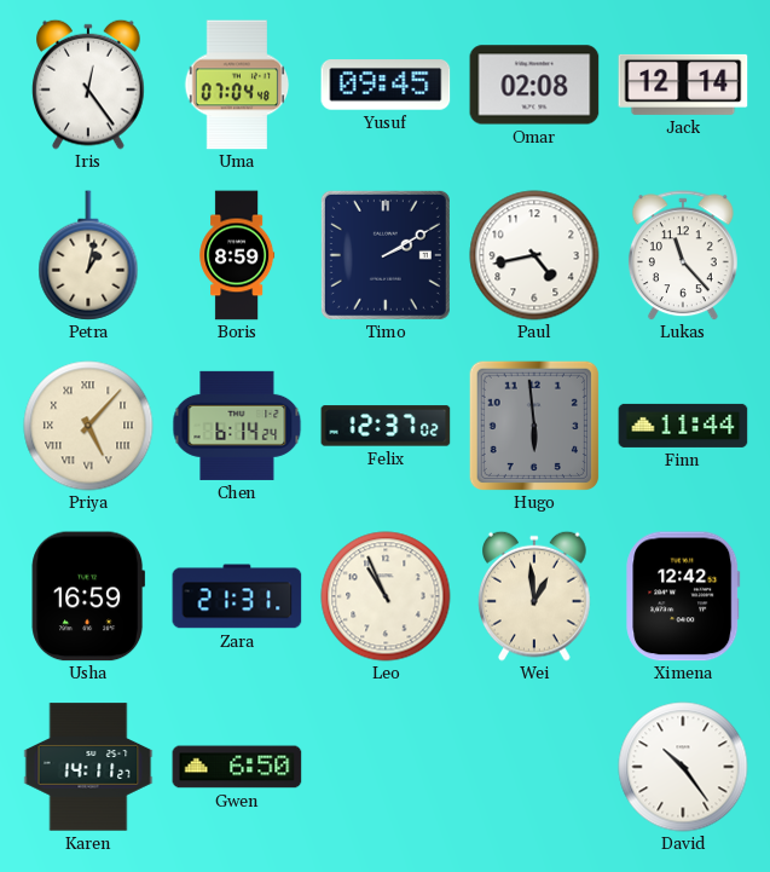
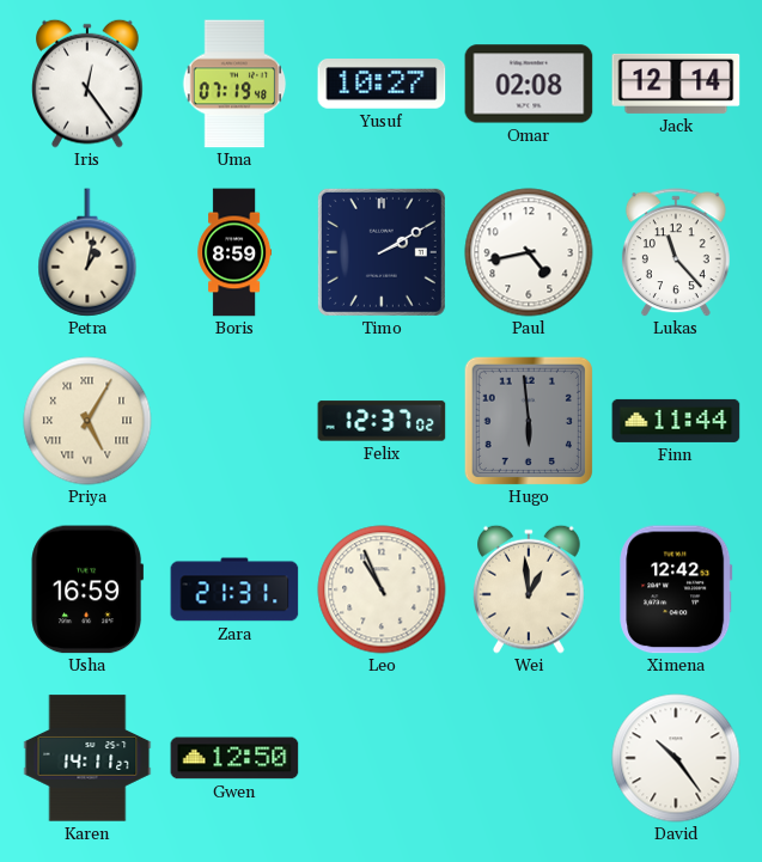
Uma: 07:04 -> 07:19 (234, 84)
Yusuf: 09:45 -> 10:27 (382, 84)
Priya: 5:07 -> 5:05 (87, 421)
Chen: 6:14 -> none (237, 426)
Gwen: 6:50 -> 12:50 (234, 758)
